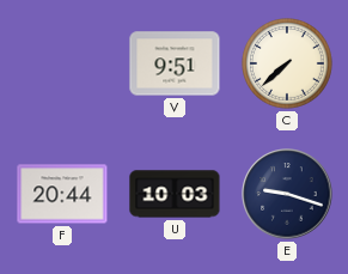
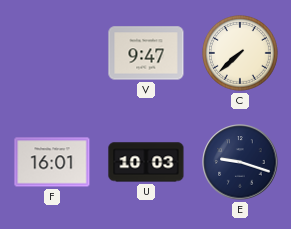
V: 9:51 -> 9:47 (146, 53)
F: 20:44 -> 16:01 (52, 162)
